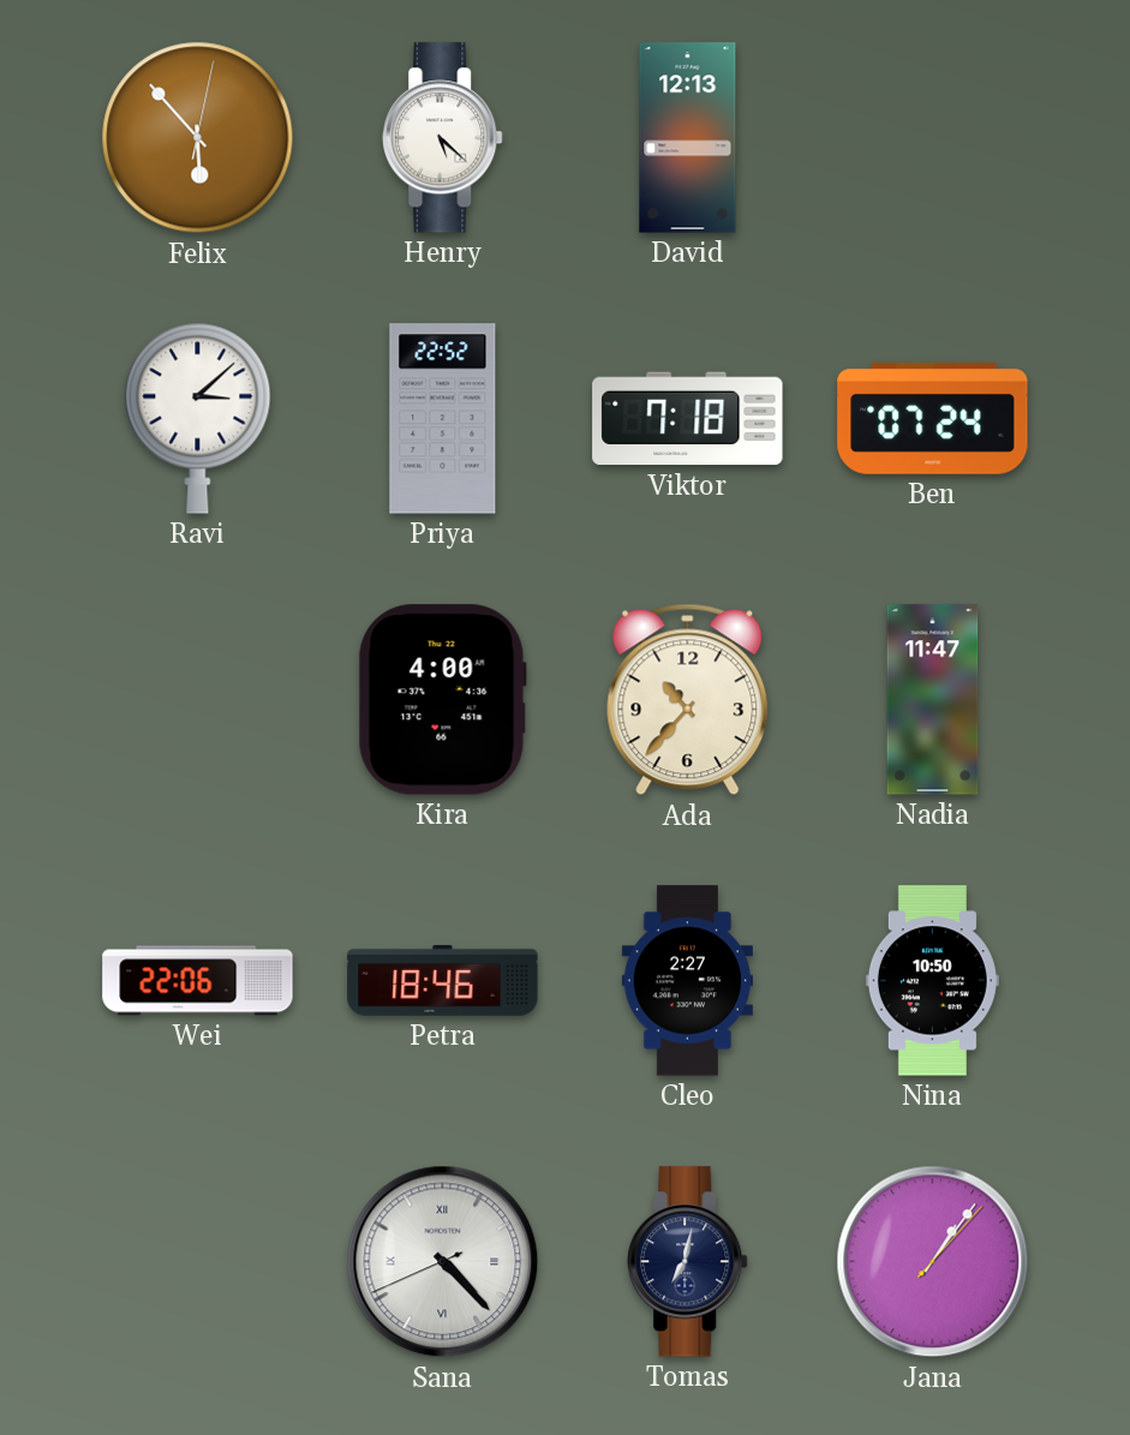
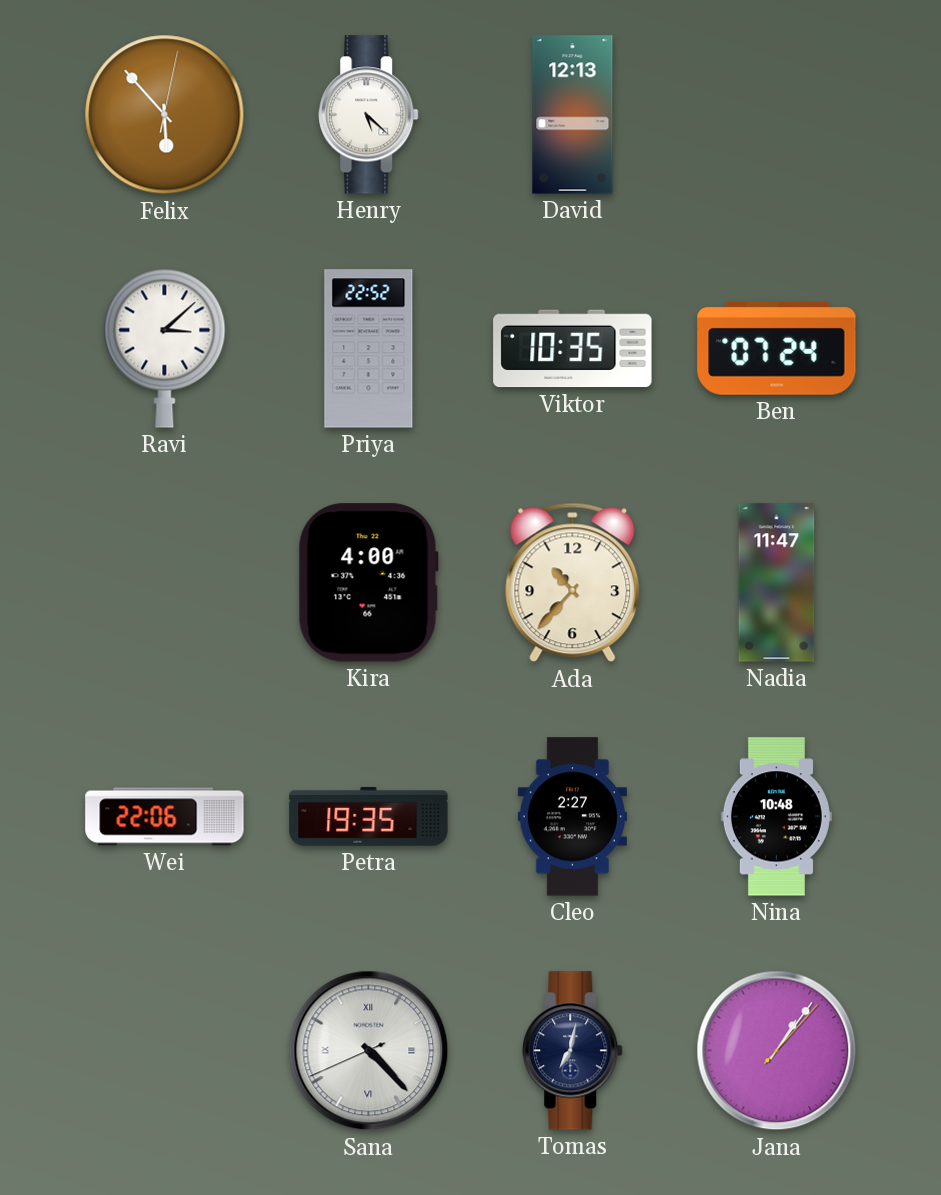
Viktor: 7:18 -> 10:35 (573, 349)
Petra: 18:46 -> 19:35 (369, 817)
Nina: 10:50 -> 10:48 (776, 817)
